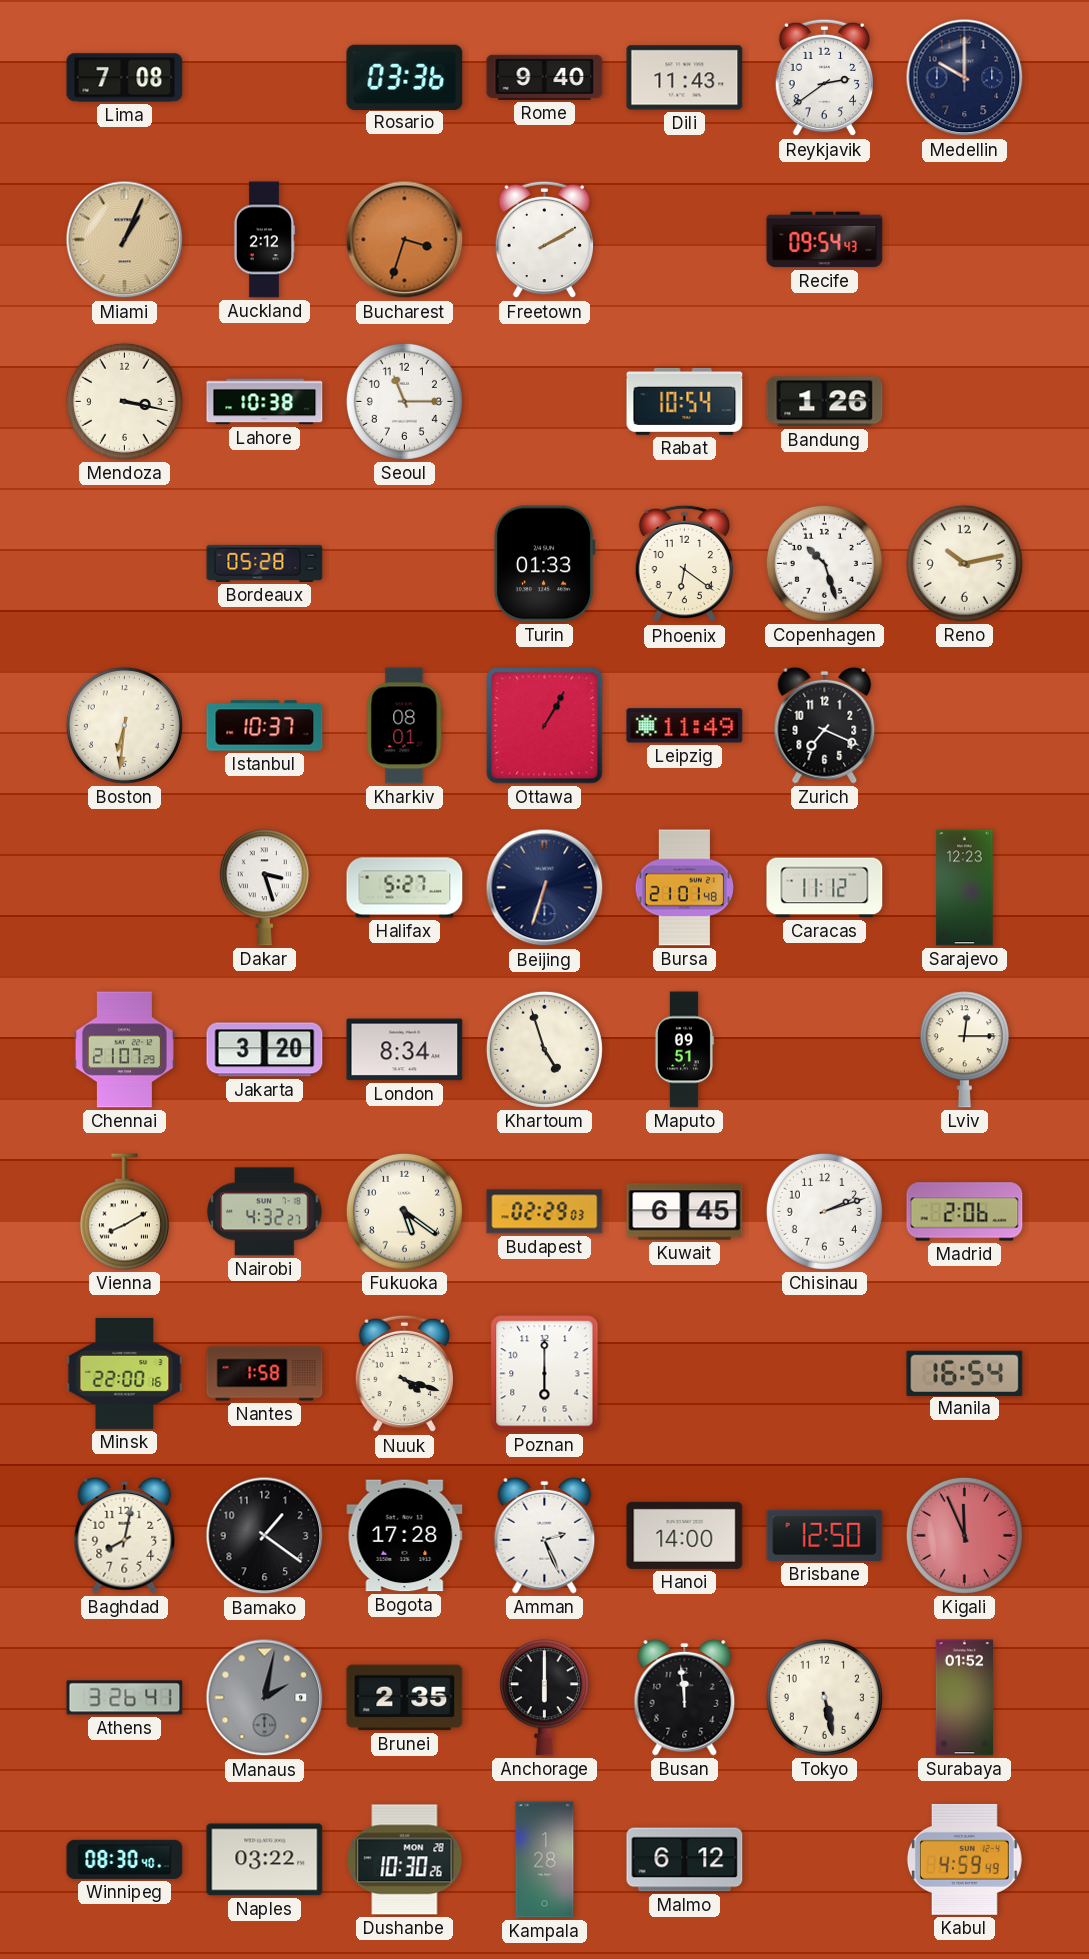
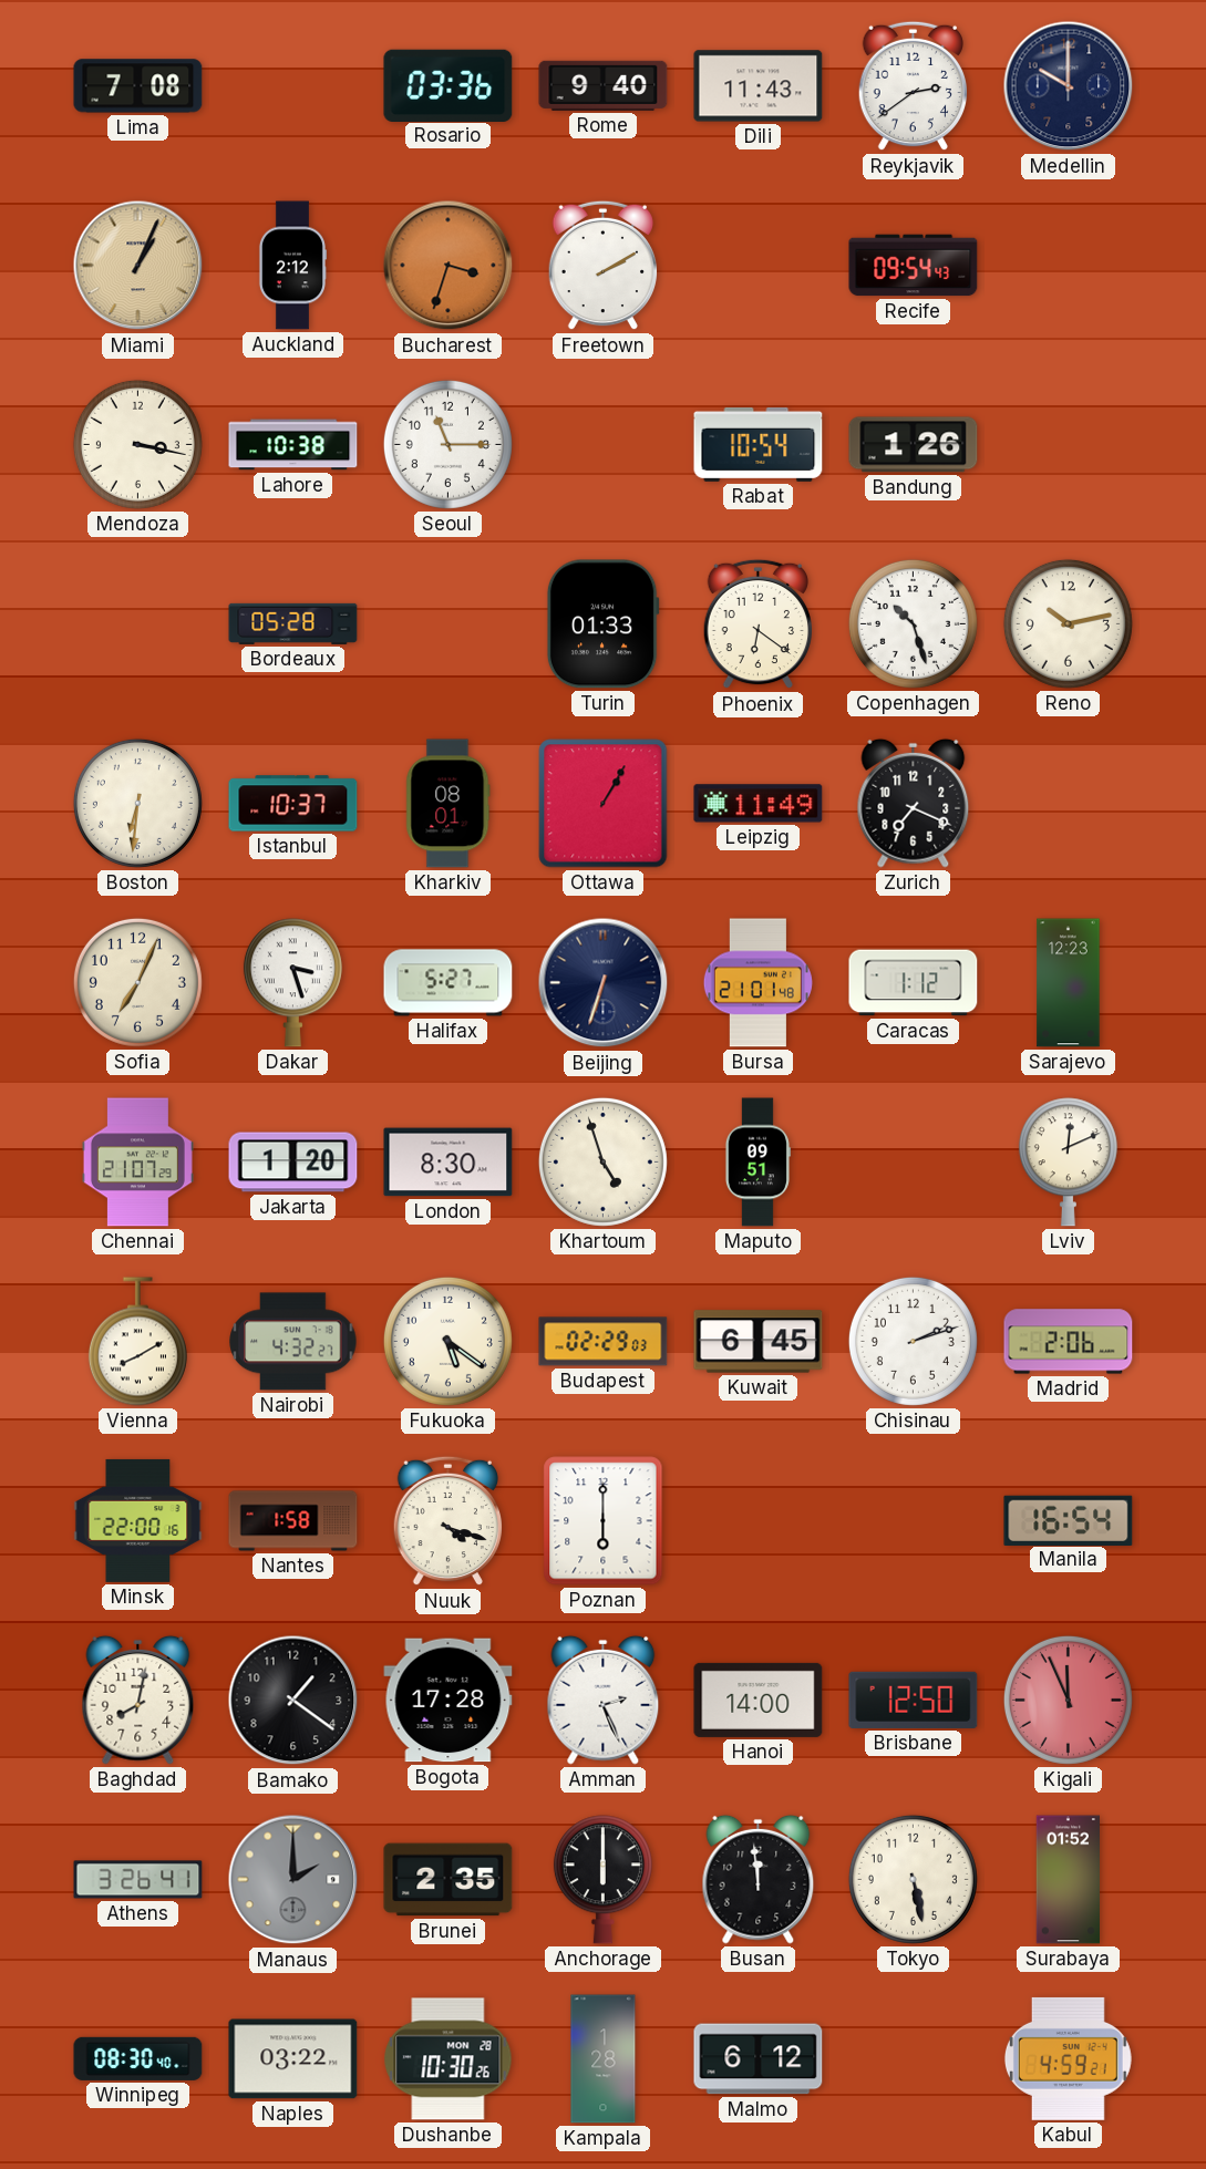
Sofia: none -> 7:04 (137, 982)
Caracas: 11:12 -> 1:12 (914, 983)
Jakarta: 3:20 -> 1:20 (293, 1163)
London: 8:34 -> 8:30 (449, 1163)
Lviv: 12:15 -> 12:11 (1068, 1163)
Manaus: 2:02 -> 2:00 (293, 1880)
Kabul: 4:59:49 -> 4:59:21 (1068, 2058)
